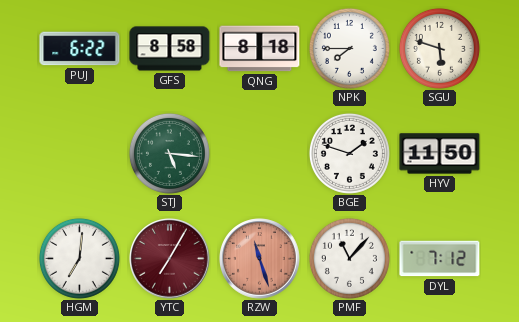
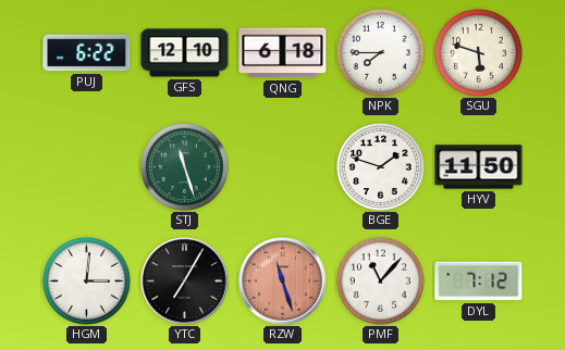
GFS: 8:58 -> 12:10 (185, 53)
QNG: 8:18 -> 6:18 (283, 53)
STJ: 5:16 -> 11:27 (184, 166)
HGM: 7:01 -> 3:01 (86, 280)
YTC dial: burgundy -> black (185, 282)
